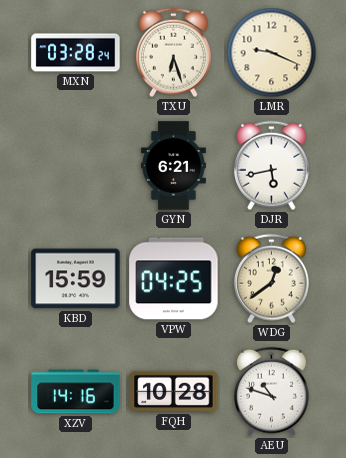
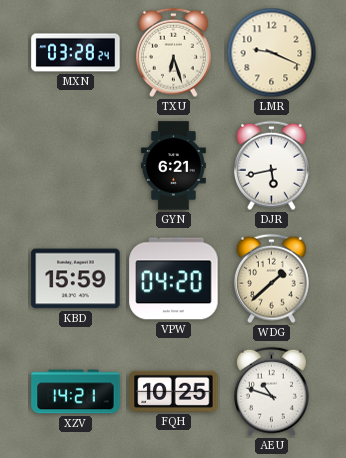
VPW: 04:25 -> 04:20 (174, 279)
WDG: 12:39 -> 1:38 (271, 279)
XZV: 14:16 -> 14:21 (76, 392)
FQH: 10:28 -> 10:25 (174, 391)
